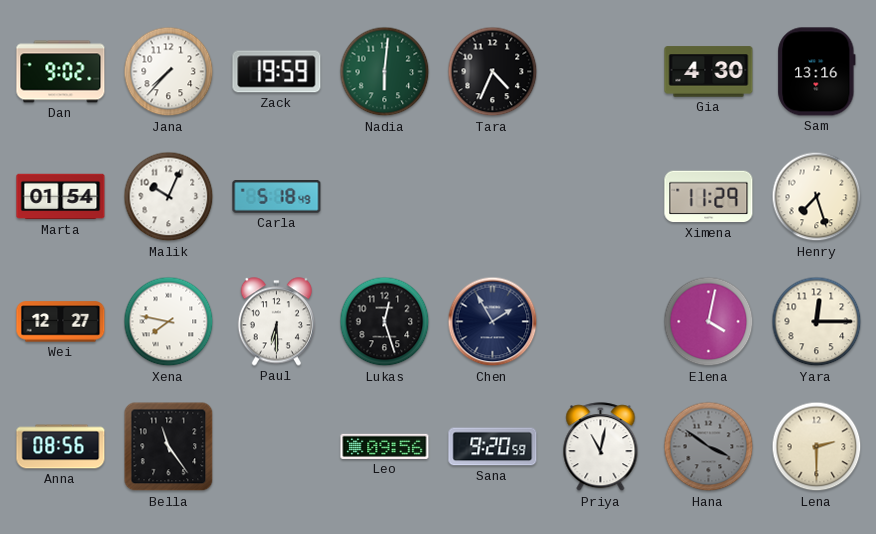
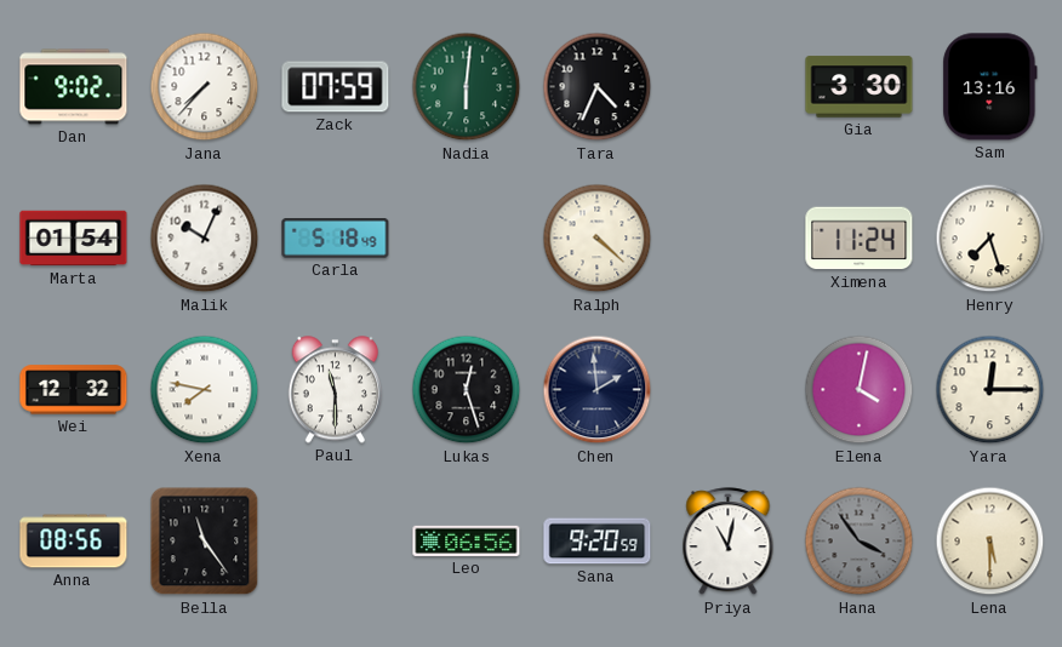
Zack: 19:59 -> 07:59 (336, 87)
Gia: 4:30 -> 3:30 (860, 87)
Ralph: none -> 4:22 (598, 239)
Ximena: 11:29 -> 11:24 (860, 239)
Wei: 12:27 -> 12:32 (74, 390)
Paul: 6:30 -> 11:30 (335, 390)
Chen: 1:55 -> 1:59 (598, 390)
Leo: 09:56 -> 06:56 (467, 540)
Hana: 3:51 -> 3:54 (860, 542)
Lena: 2:30 -> 5:30 (990, 542)
